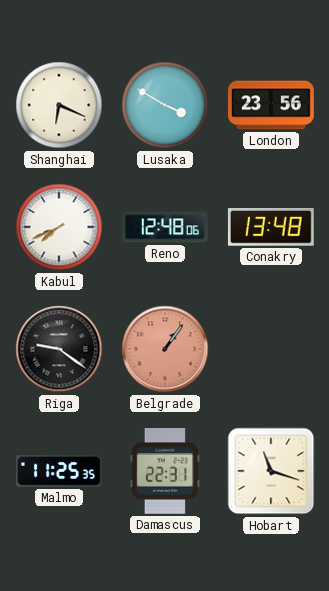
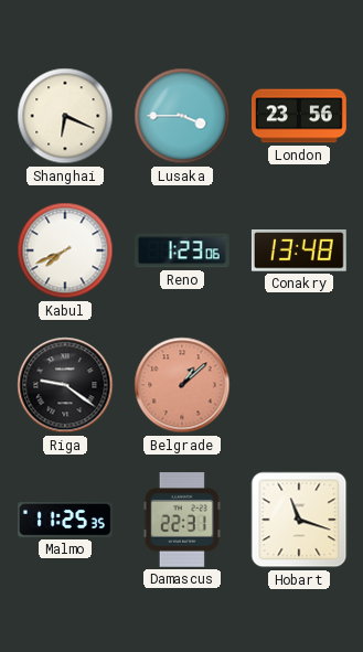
Lusaka: 3:50 -> 3:45 (182, 116)
Reno: 12:48 -> 1:23 (182, 250)
Belgrade: 1:06 -> 1:08 (182, 385)
